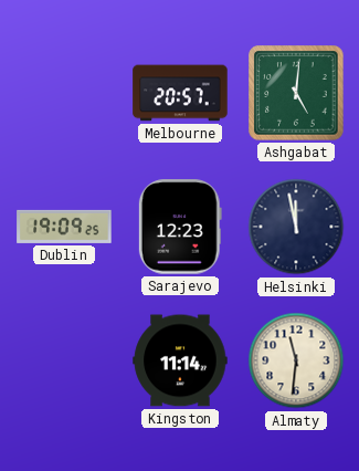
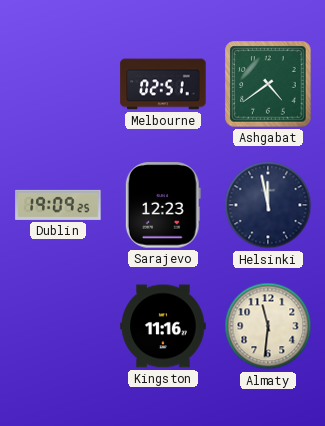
Melbourne: 20:57 -> 02:51 (163, 84)
Ashgabat: 5:01 -> 4:39 (268, 84)
Kingston: 11:14 -> 11:16 (163, 326)
